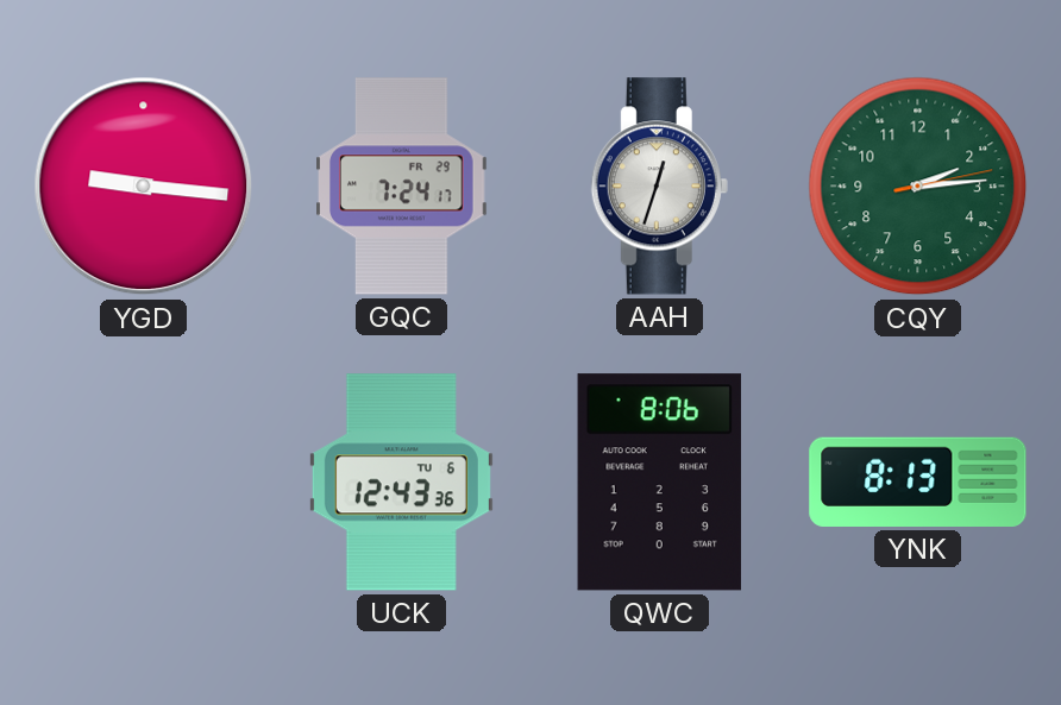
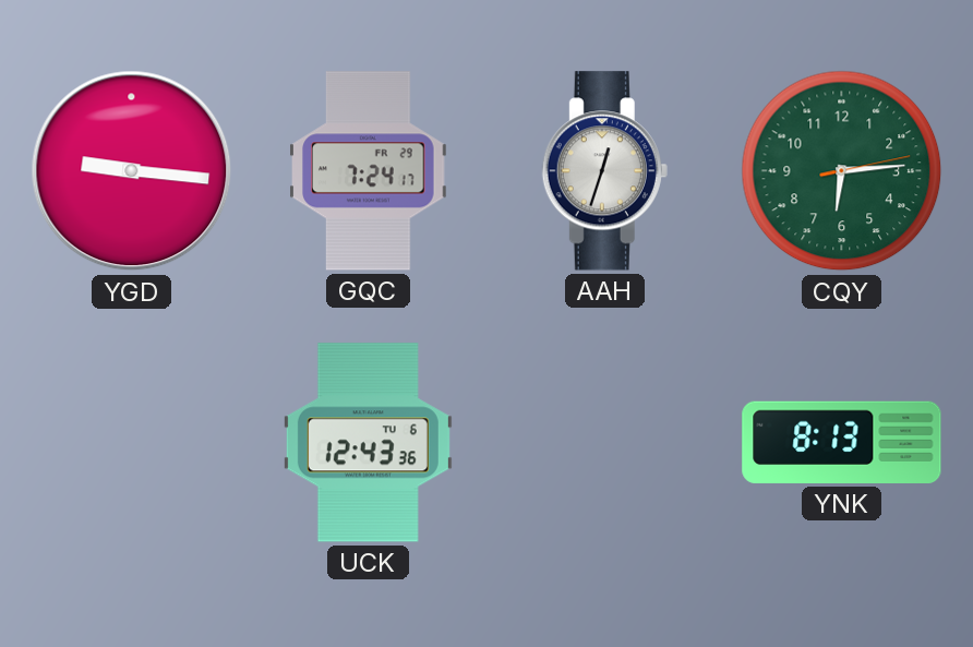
CQY: 2:14 -> 6:14 (842, 171)
QWC: 8:06 -> none (659, 483)
